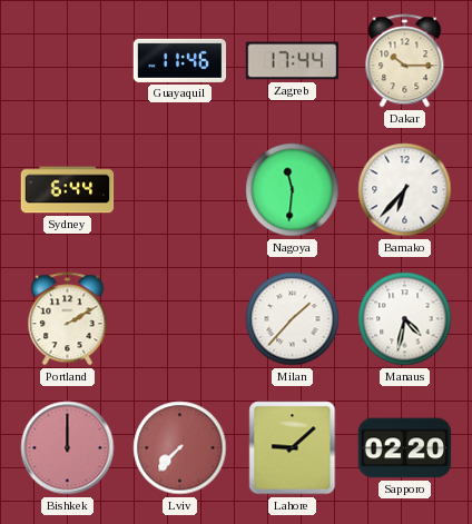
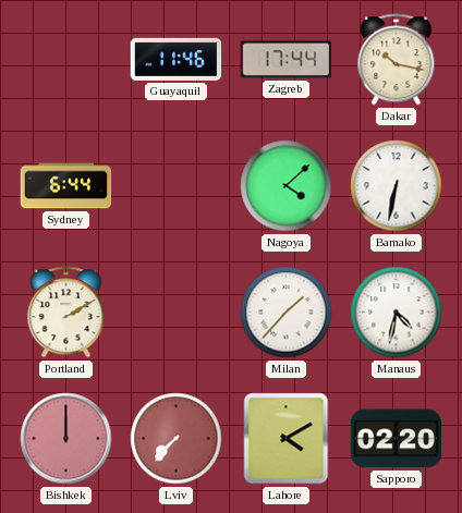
Dakar: 10:15 -> 10:17 (397, 60)
Nagoya: 11:31 -> 4:08 (287, 186)
Bamako: 6:37 -> 6:32 (397, 186)
Lahore: 9:08 -> 4:10 (287, 439)
